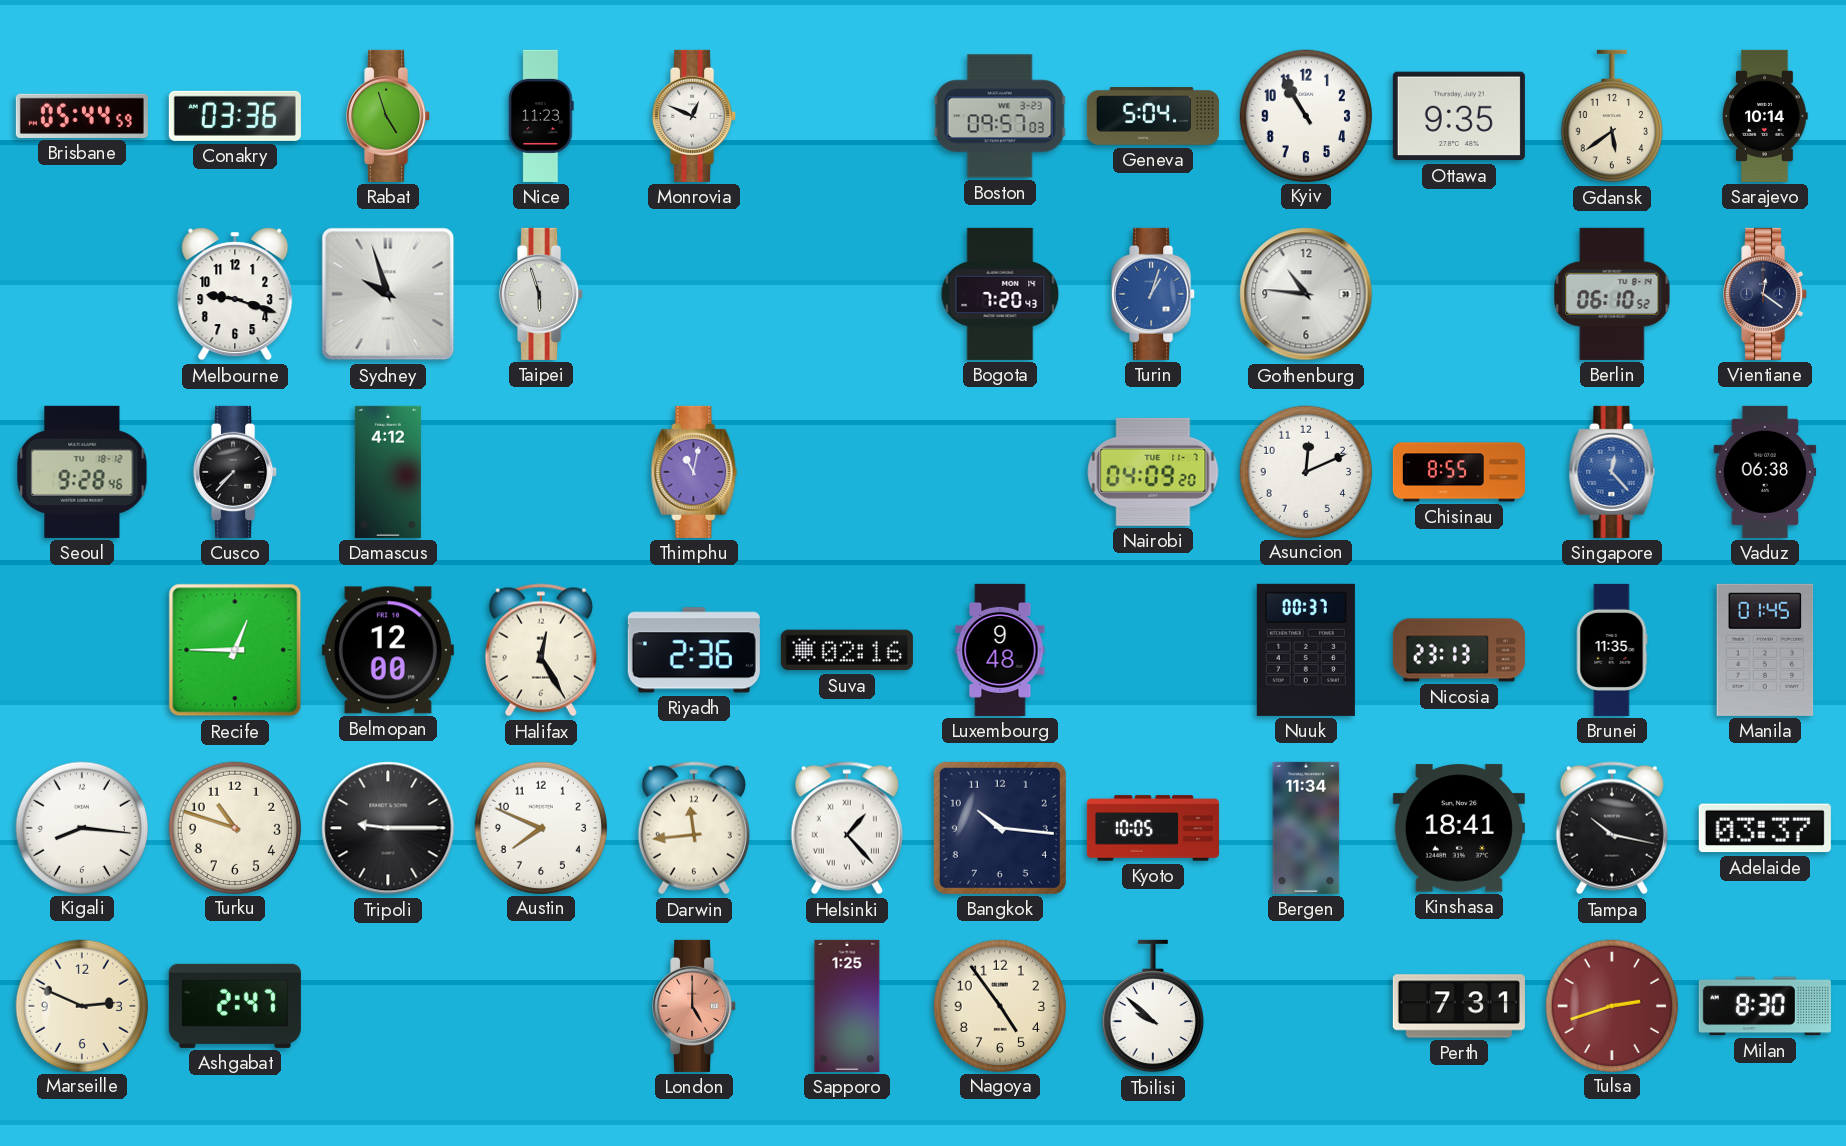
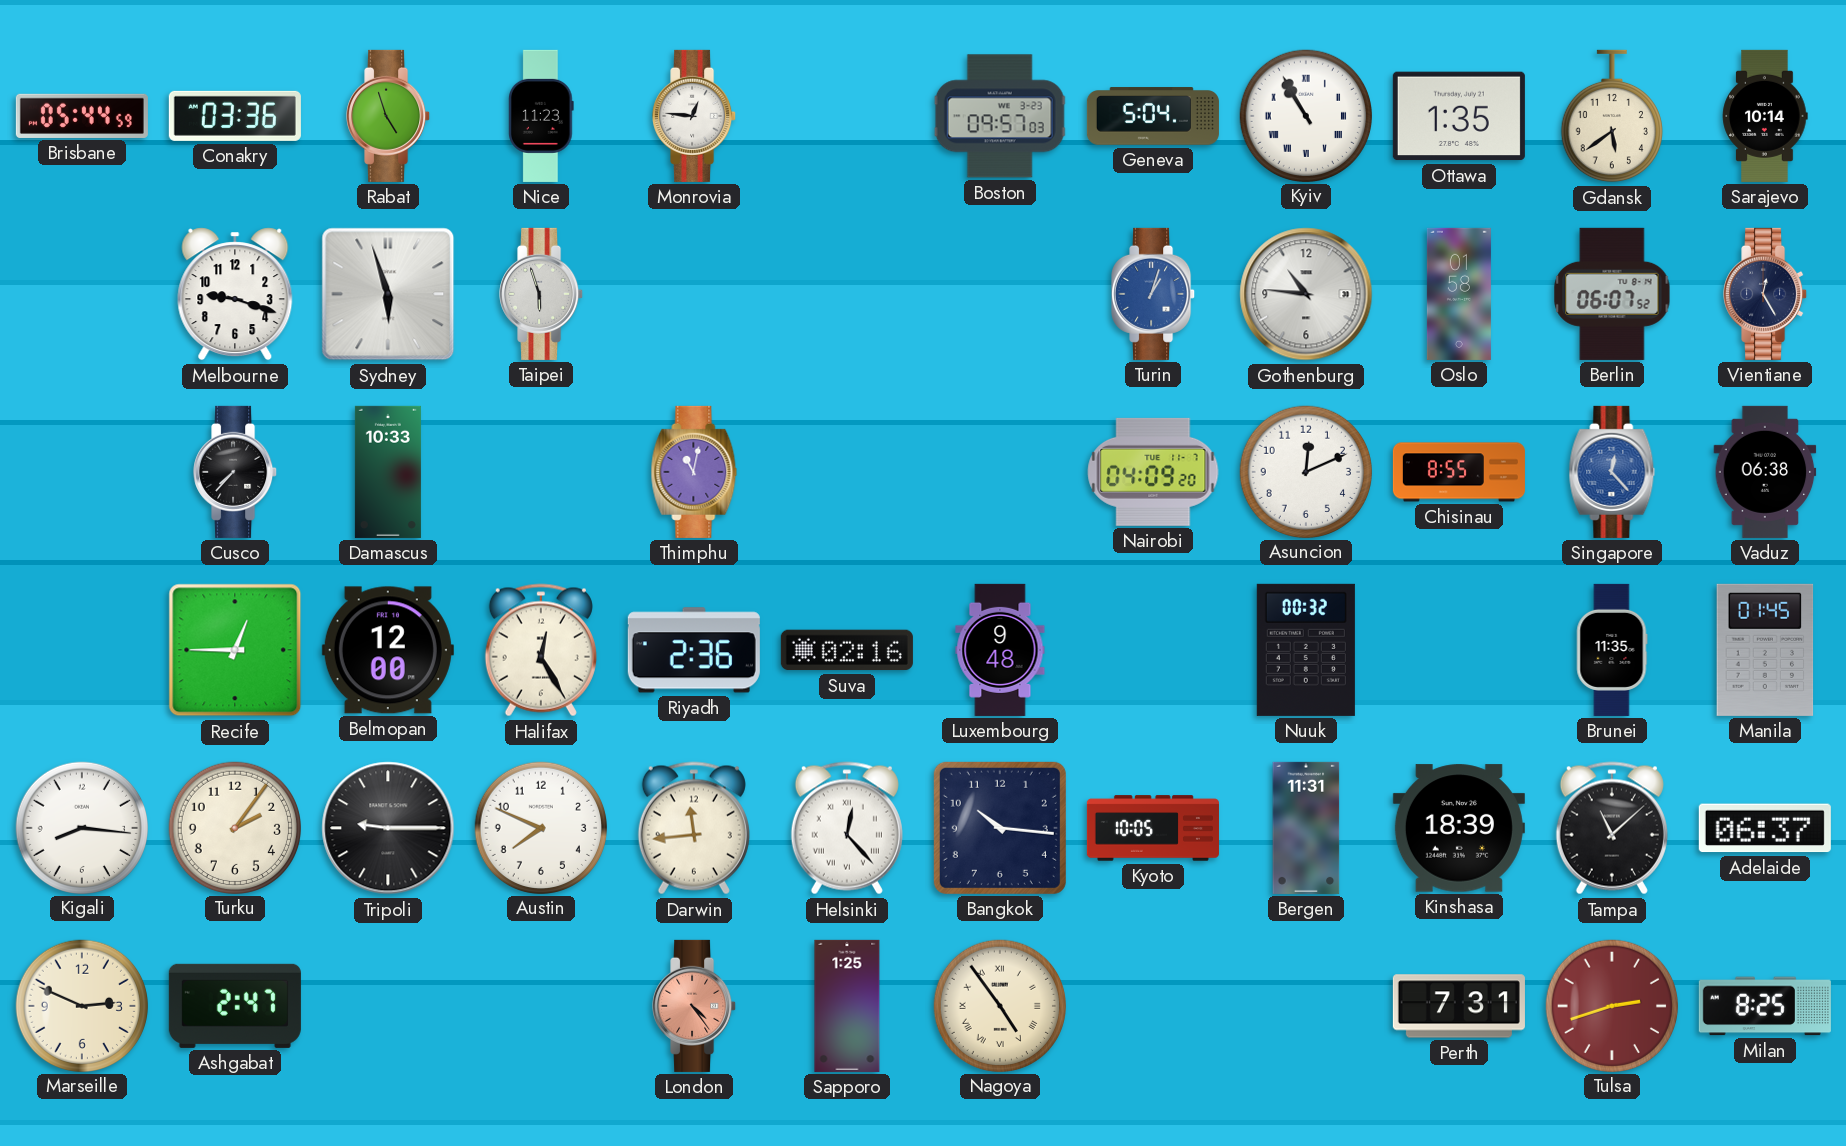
Monrovia: 12:49 -> 12:46 (695, 116)
Kyiv numerals: Arabic -> Roman (1305, 115)
Ottawa: 9:35 -> 1:35 (1459, 116)
Sydney: 9:57 -> 5:57 (388, 294)
Bogota: 7:20 -> none (1000, 294)
Oslo: none -> 01:58 (1459, 294)
Berlin: 06:10 -> 06:07 (1612, 294)
Vientiane: 12:21 -> 12:25 (1766, 294)
Seoul: 9:28 -> none (82, 472)
Damascus: 4:12 -> 10:33 (388, 472)
Nuuk: 00:37 -> 00:32 (1306, 650)
Nicosia: 23:13 -> none (1459, 650)
Turku: 10:48 -> 2:06 (234, 827)
Helsinki: 1:23 -> 12:23 (847, 828)
Bergen: 11:34 -> 11:31 (1306, 828)
Kinshasa: 18:41 -> 18:39 (1459, 828)
Tampa: 10:17 -> 11:08 (1612, 828)
Adelaide: 03:37 -> 06:37 (1765, 828)
London: 5:00 -> 4:24 (695, 1006)
Nagoya numerals: Arabic -> Roman (999, 1005)
Tbilisi: 9:52 -> none (1153, 1006)
Milan: 8:30 -> 8:25 (1765, 1006)
